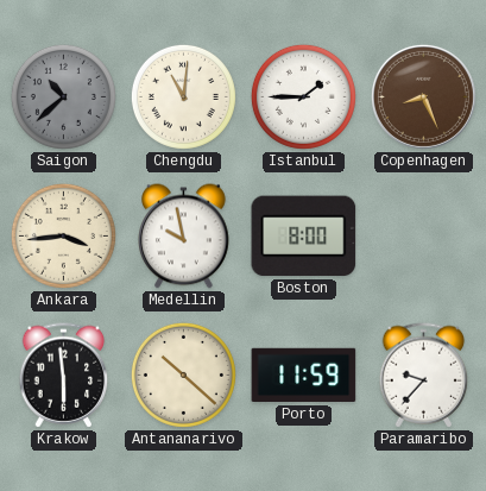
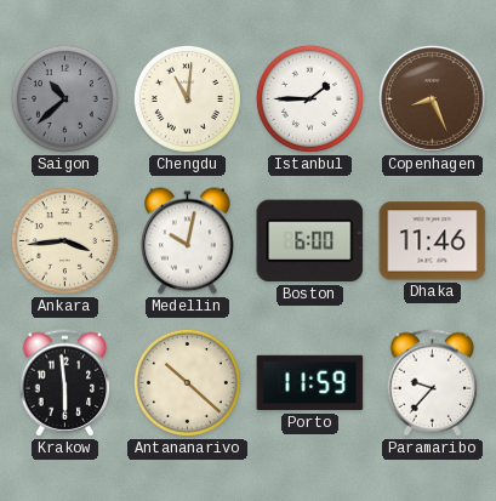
Medellin: 9:58 -> 10:02 (188, 241)
Boston: 8:00 -> 6:00 (310, 241)
Dhaka: none -> 11:46 (433, 241)
